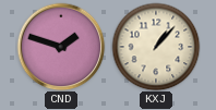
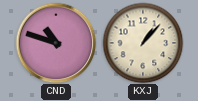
CND: 1:48 -> 10:48 (56, 43)
